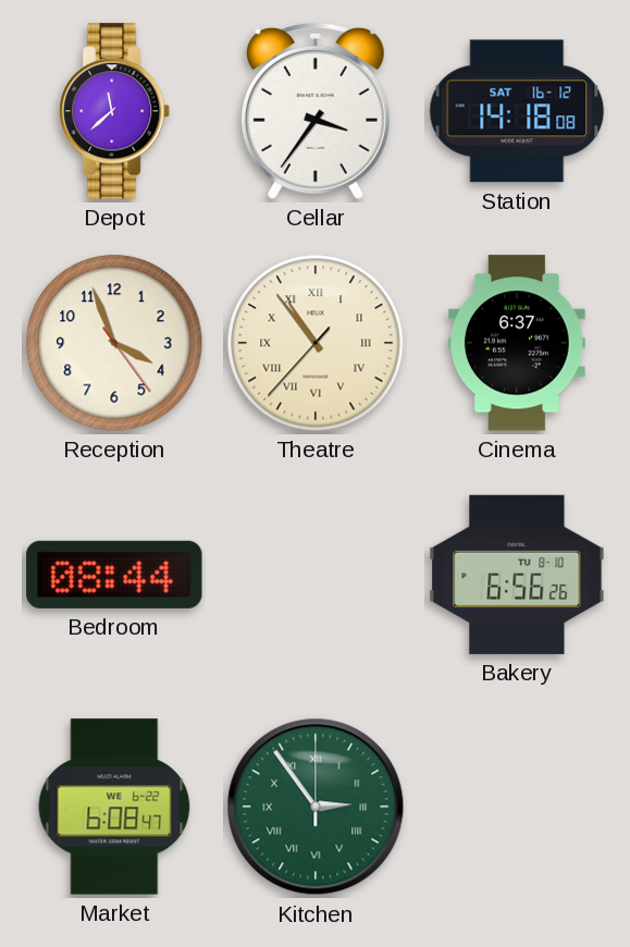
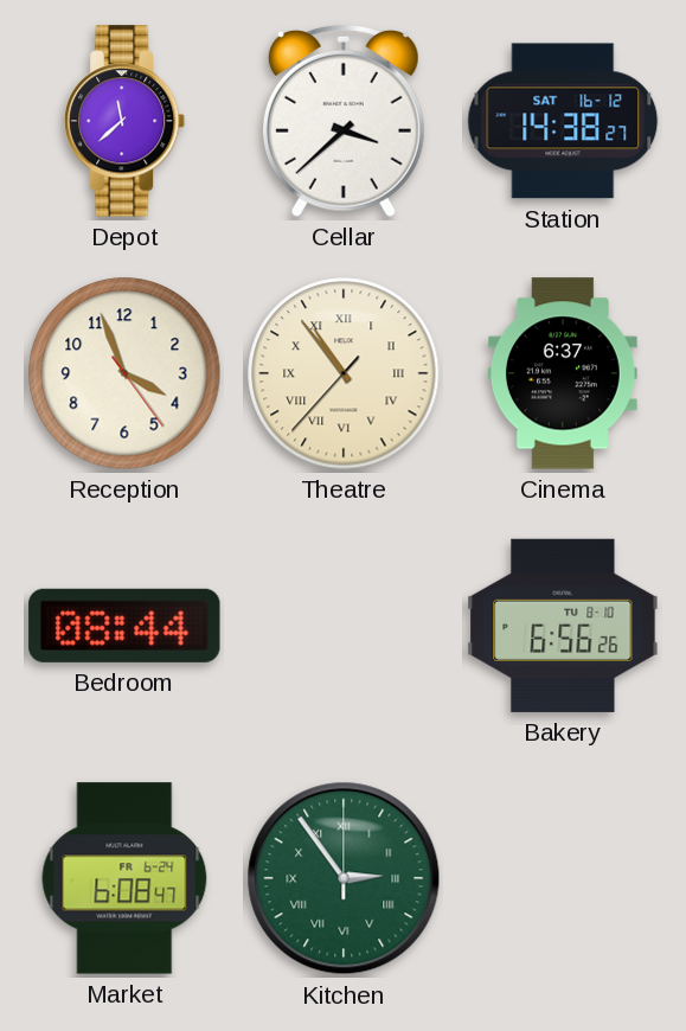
Cellar: 3:36 -> 3:38 (344, 121)
Station: 14:18 -> 14:38 (563, 121)
Market date: WE 6-22 -> FR 6-24 (124, 878)
